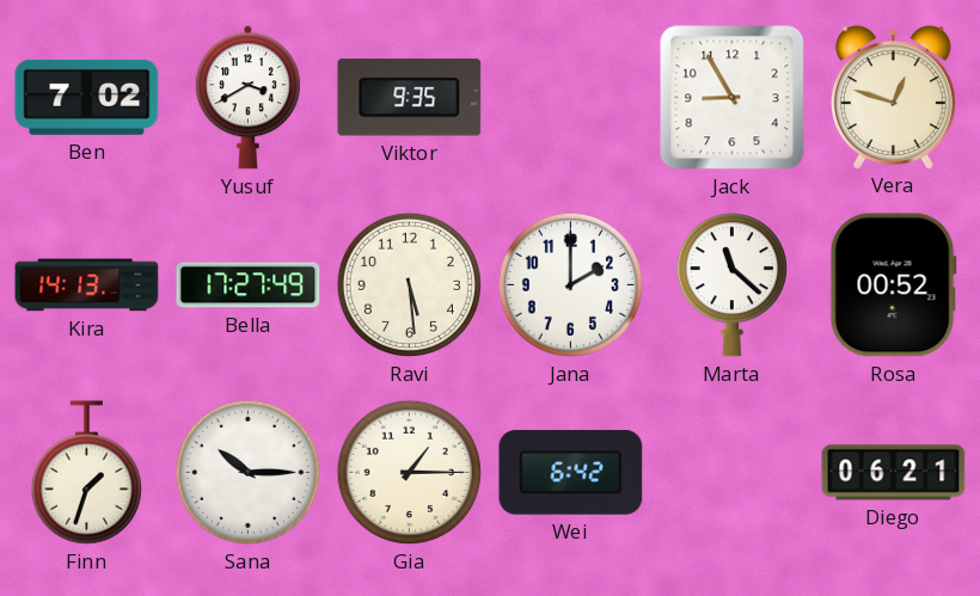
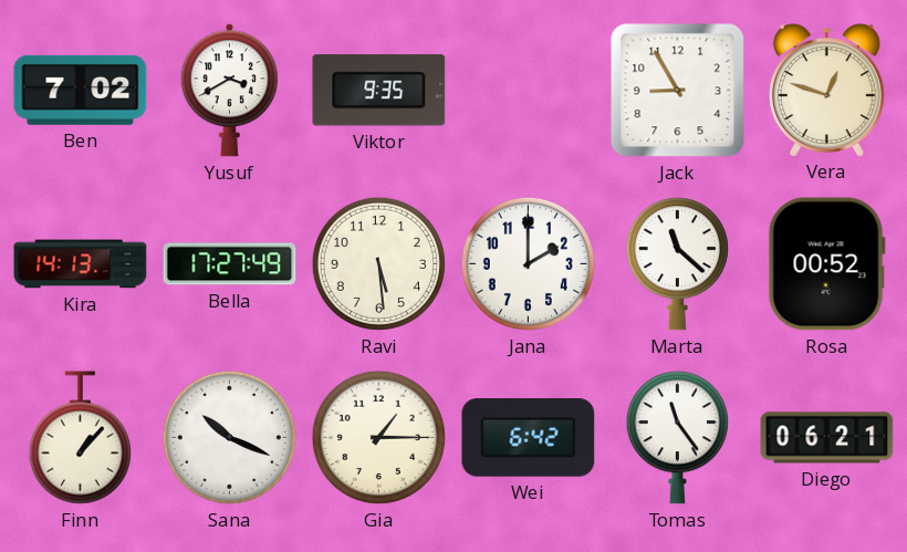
Finn: 1:33 -> 1:07 (80, 438)
Sana: 10:15 -> 10:19 (229, 437)
Tomas: none -> 11:24 (677, 438)
